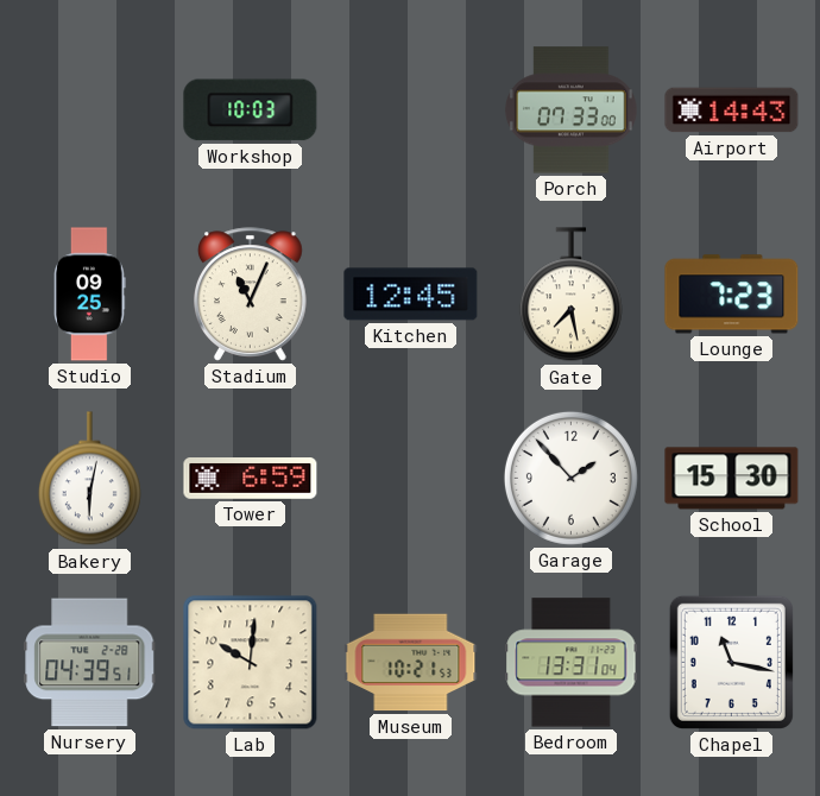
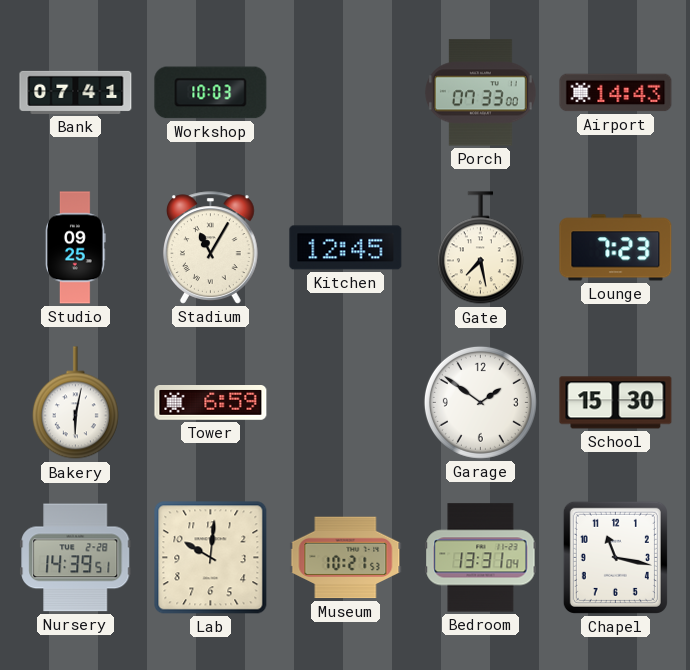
Bank: none -> 07:41 (76, 92)
Stadium: 11:04 -> 11:05 (211, 248)
Garage: 1:53 -> 1:51 (480, 402)
Nursery: 04:39 -> 14:39 (76, 558)
